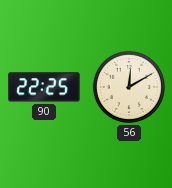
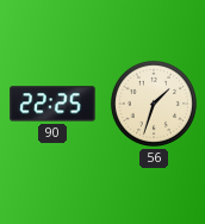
56: 12:10 -> 1:33 (154, 104)
